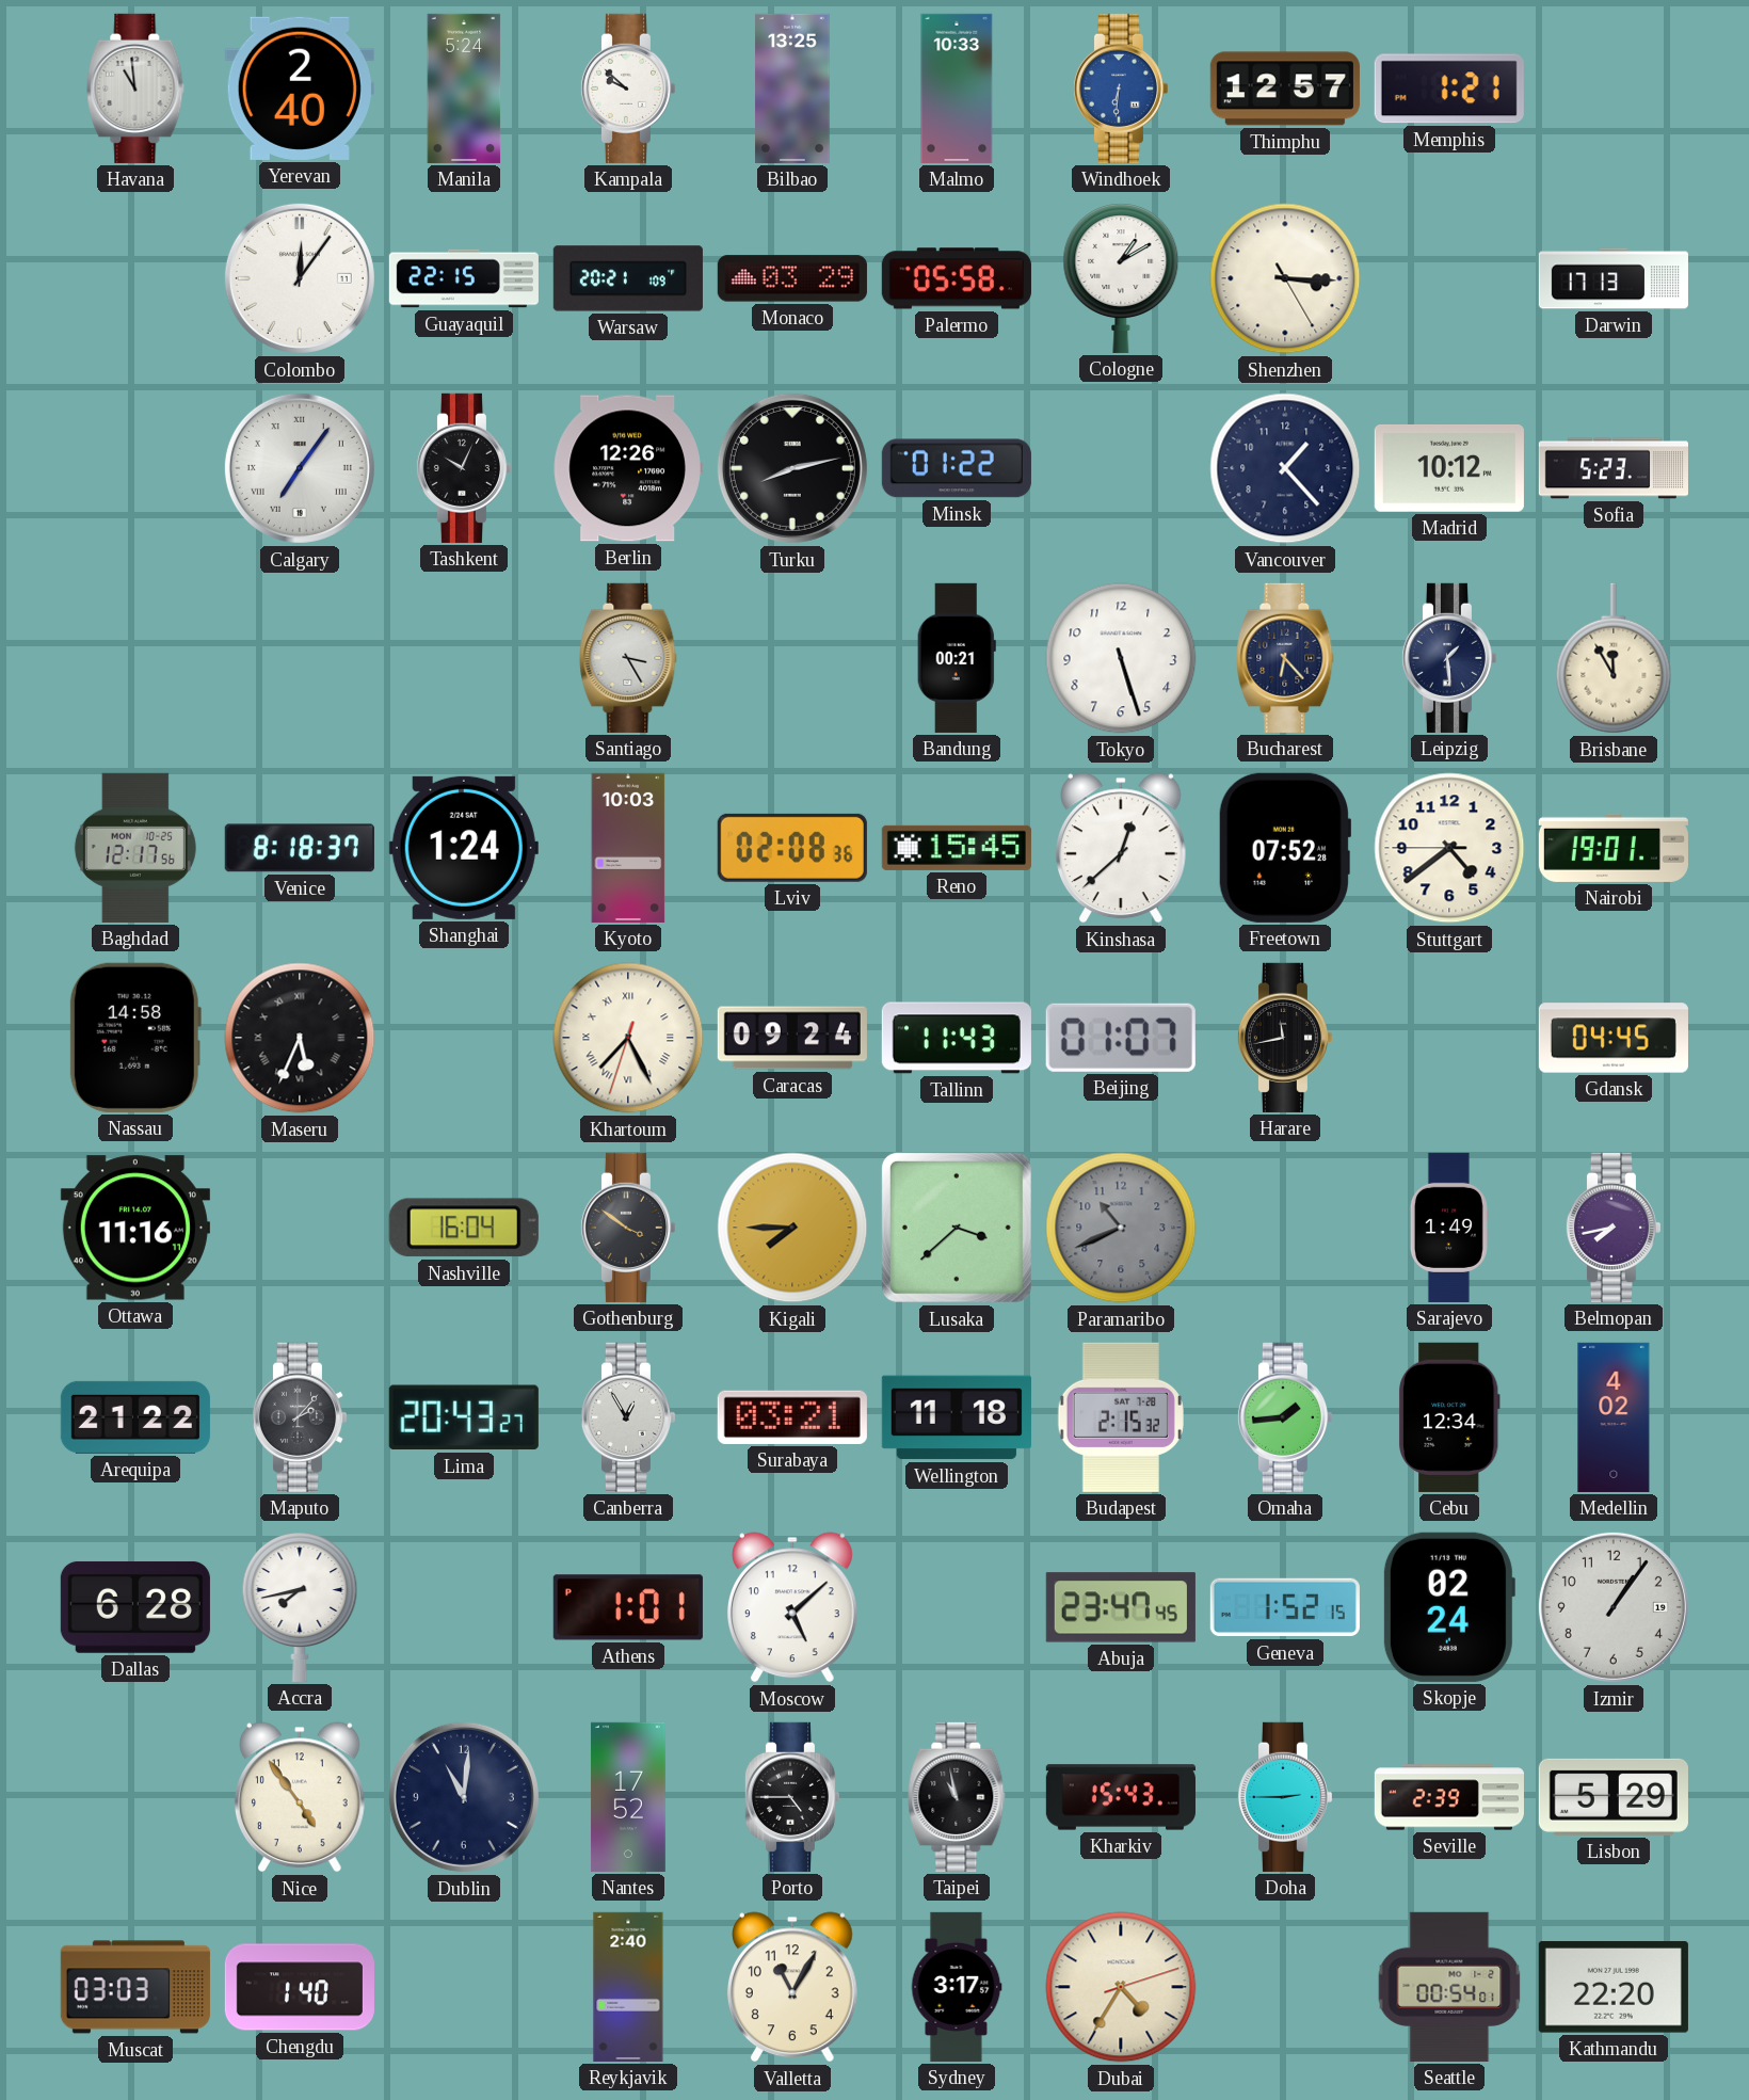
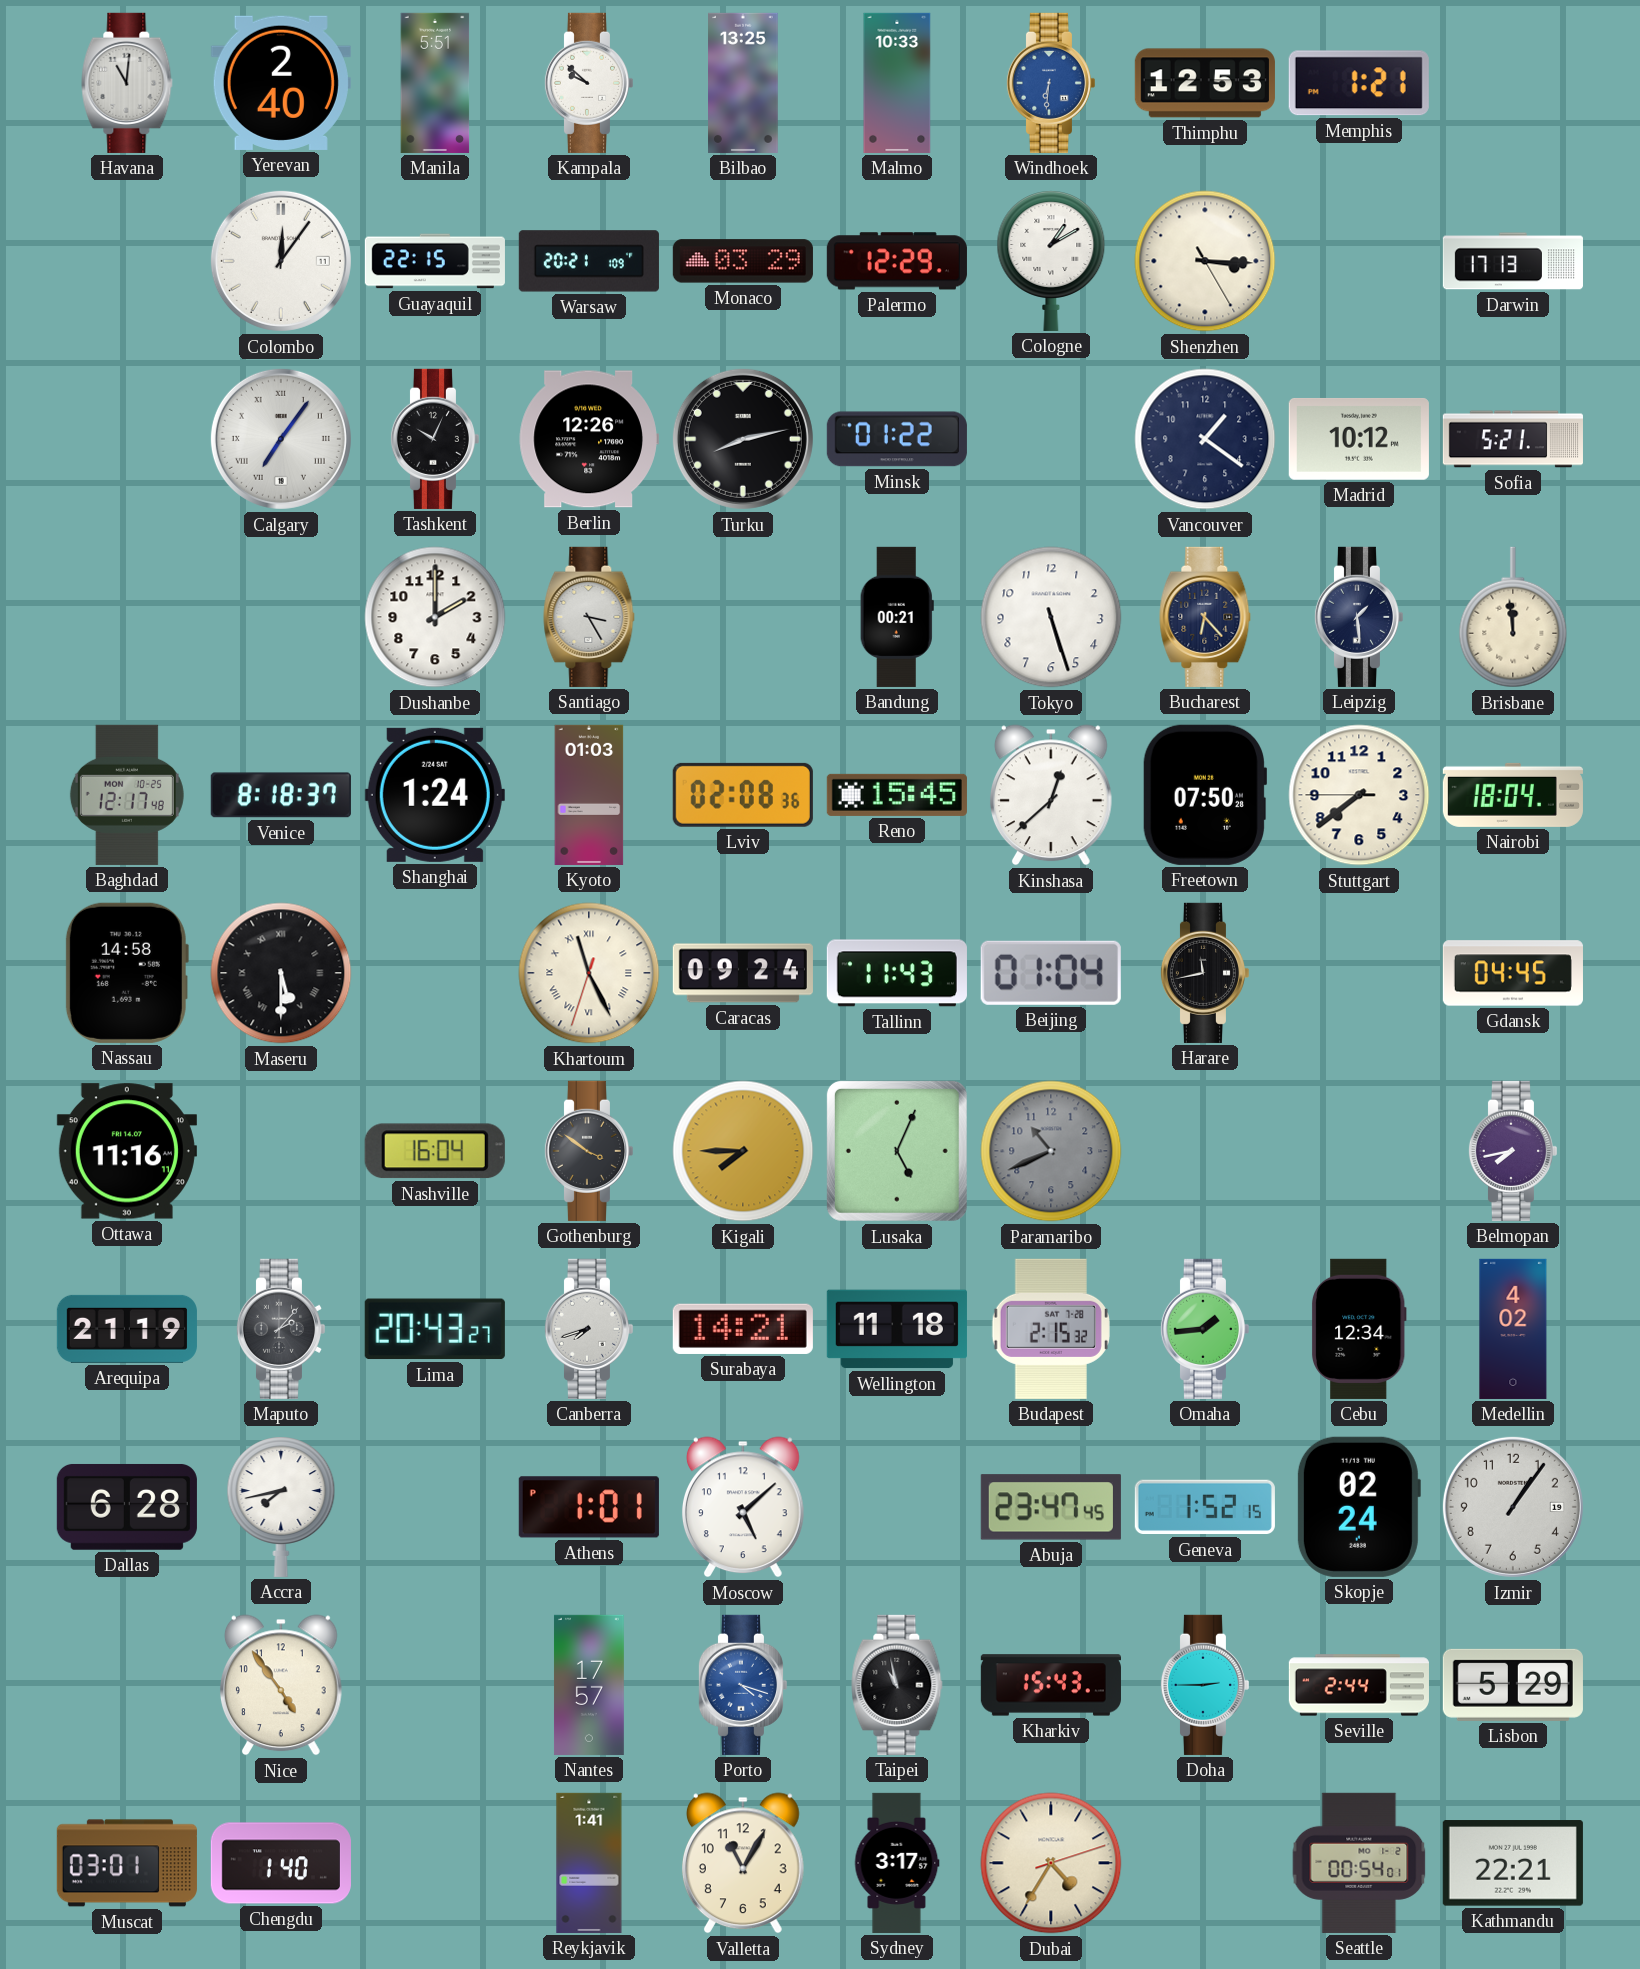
Havana: 10:59 -> 11:01 (127, 83)
Manila: 5:24 -> 5:51 (435, 83)
Thimphu: 12:57 -> 12:53 (1205, 83)
Palermo: 05:58 -> 12:29 (897, 261)
Vancouver: 1:23 -> 1:21 (1205, 439)
Sofia: 5:23 -> 5:21 (1513, 439)
Dushanbe: none -> 2:00 (435, 617)
Brisbane: 11:55 -> 11:59 (1513, 617)
Baghdad: 12:17:56 -> 12:17:48 (127, 795)
Kyoto: 10:03 -> 01:03 (589, 795)
Freetown: 07:52 -> 07:50 (1204, 795)
Stuttgart: 4:38 -> 7:38 (1359, 795)
Nairobi: 19:01 -> 18:04 (1513, 795)
Maseru: 5:34 -> 5:30 (281, 973)
Khartoum: 7:25 -> 11:25 (589, 973)
Beijing: 01:07 -> 01:04 (1051, 973)
Lusaka: 3:38 -> 5:04 (897, 1151)
Sarajevo: 1:49 -> none (1449, 1228)
Arequipa: 21:22 -> 21:19 (127, 1329)
Canberra: 12:55 -> 7:42 (588, 1329)
Surabaya: 03:21 -> 14:21 (743, 1329)
Dublin: 11:01 -> none (464, 1797)
Nantes: 17:52 -> 17:57 (589, 1685)
Porto: 4:45 -> 4:18 (742, 1685)
Porto dial: black -> blue (742, 1685)
Seville: 2:39 -> 2:44 (1359, 1685)
Muscat: 03:03 -> 03:01 (127, 1863)
Reykjavik: 2:40 -> 1:41 (589, 1863)
Kathmandu: 22:20 -> 22:21 (1513, 1863)
